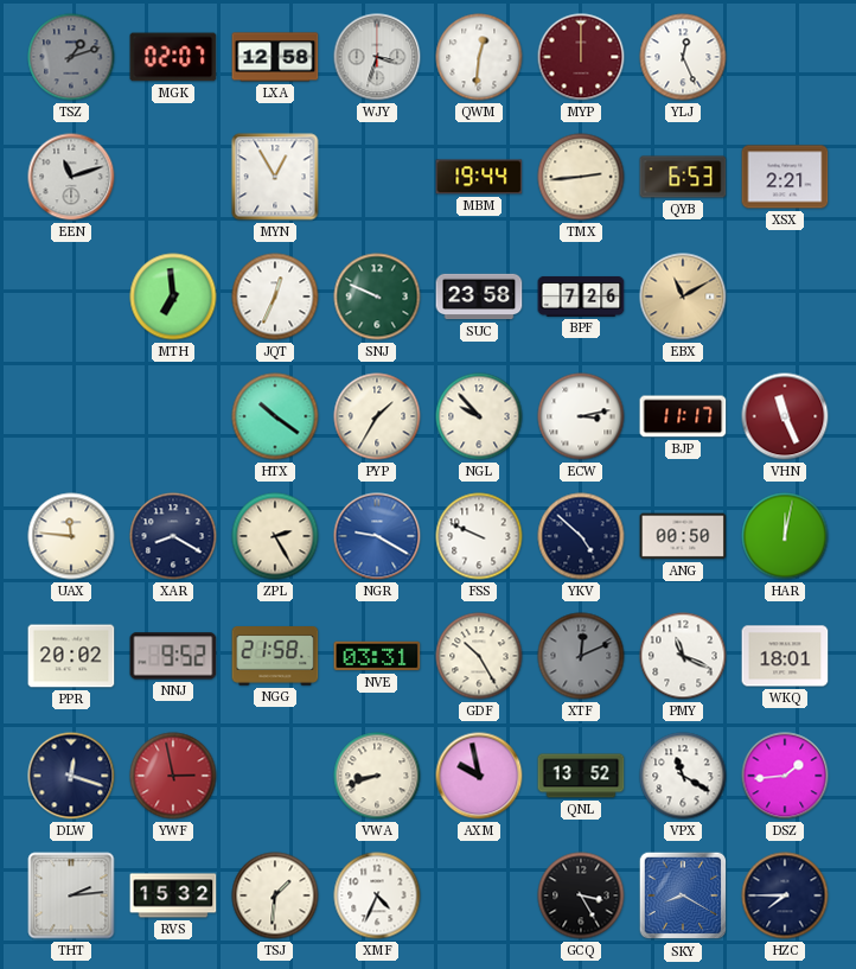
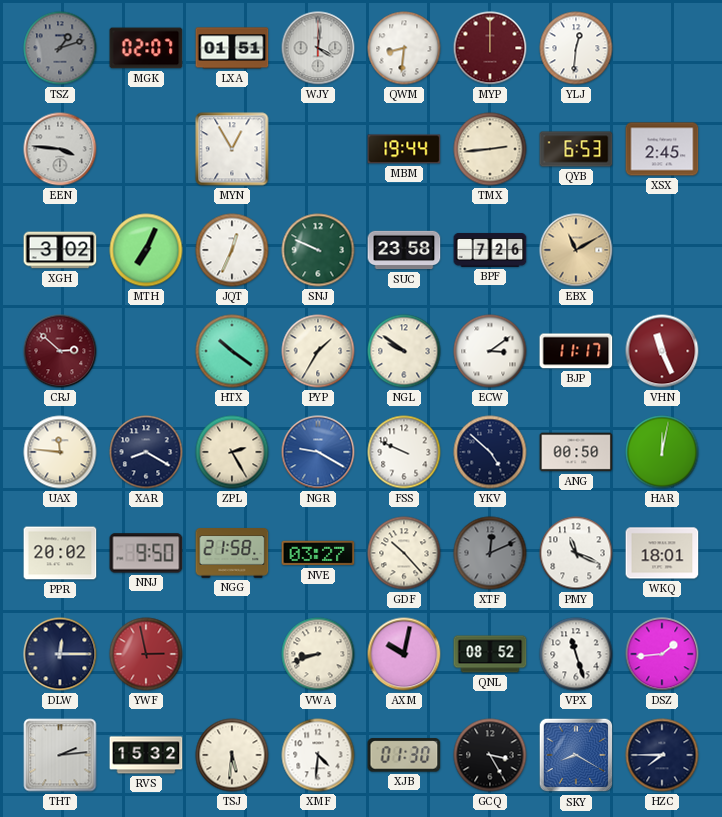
LXA: 12:58 -> 01:51 (232, 48)
WJY: 3:33 -> 4:01 (318, 48)
QWM: 12:31 -> 8:31 (404, 48)
YLJ: 12:26 -> 12:31 (576, 48)
EEN: 11:12 -> 3:46 (60, 149)
XSX: 2:21 -> 2:45 (662, 149)
XGH: none -> 3:02 (60, 250)
MTH: 6:59 -> 7:04 (146, 250)
CRJ: none -> 2:52 (60, 351)
NGL: 9:53 -> 9:51 (404, 351)
ECW: 3:13 -> 3:09 (490, 351)
NNJ: 9:52 -> 9:50 (146, 553)
NVE: 03:31 -> 03:27 (318, 553)
GDF: 10:25 -> 10:23 (404, 553)
DLW: 12:18 -> 12:15 (60, 654)
AXM: 9:58 -> 10:02 (404, 654)
QNL: 13:52 -> 08:52 (490, 654)
VPX: 11:20 -> 11:27 (576, 654)
TSJ: 1:31 -> 5:31 (232, 755)
XMF: 4:34 -> 4:31 (318, 755)
XJB: none -> 01:30 (404, 755)
